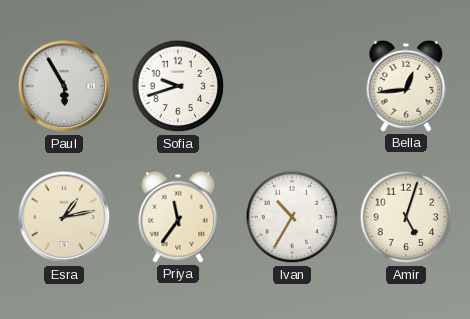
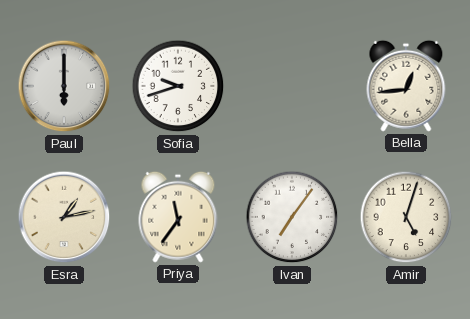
Paul: 5:55 -> 6:00 (64, 86)
Ivan: 10:35 -> 7:06 (292, 217)
